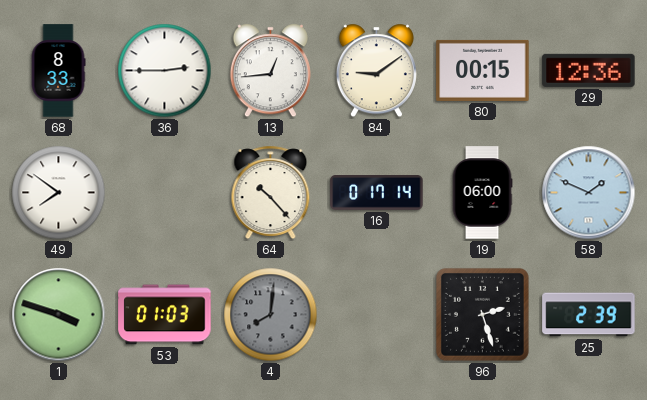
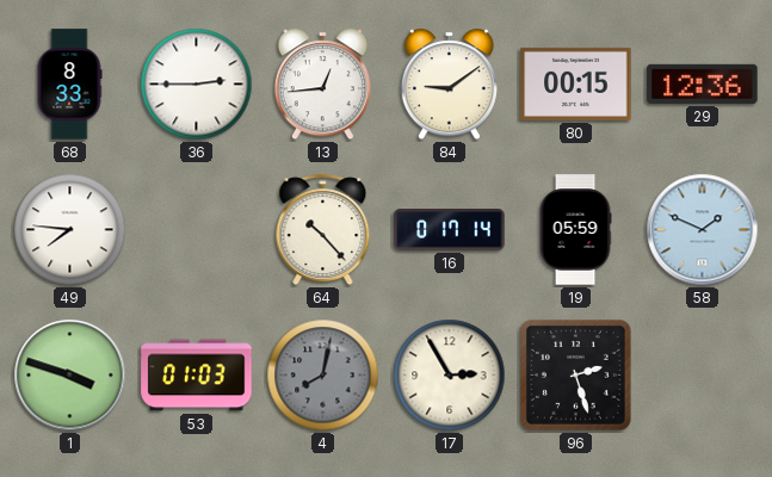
49: 7:51 -> 7:46 (70, 230)
19: 06:00 -> 05:59 (575, 230)
4: 8:01 -> 8:02 (323, 376)
17: none -> 2:55 (450, 376)
25: 2:39 -> none (589, 315)
